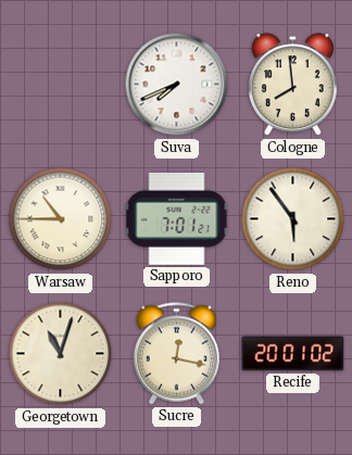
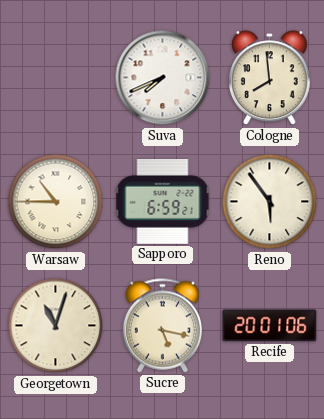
Sapporo: 7:01 -> 6:59 (163, 202)
Sucre: 12:17 -> 5:17 (162, 326)
Recife: 20:01:02 -> 20:01:06 (270, 326)
